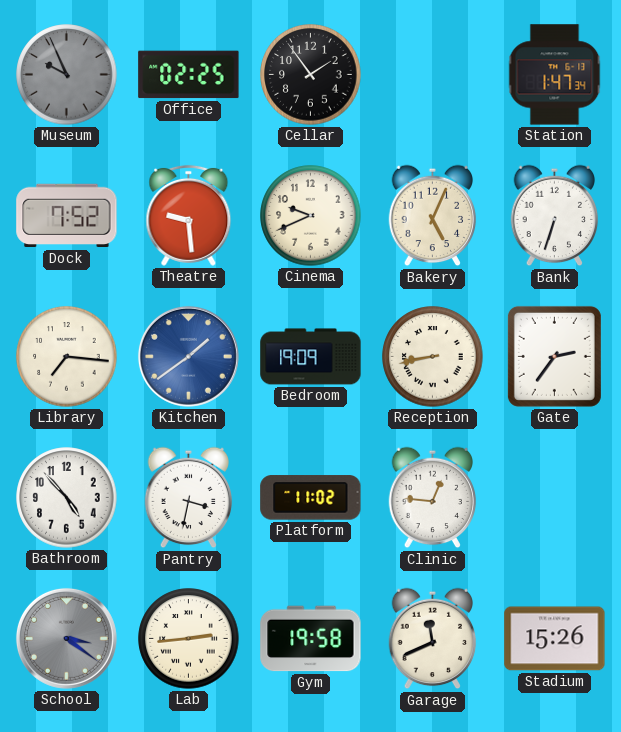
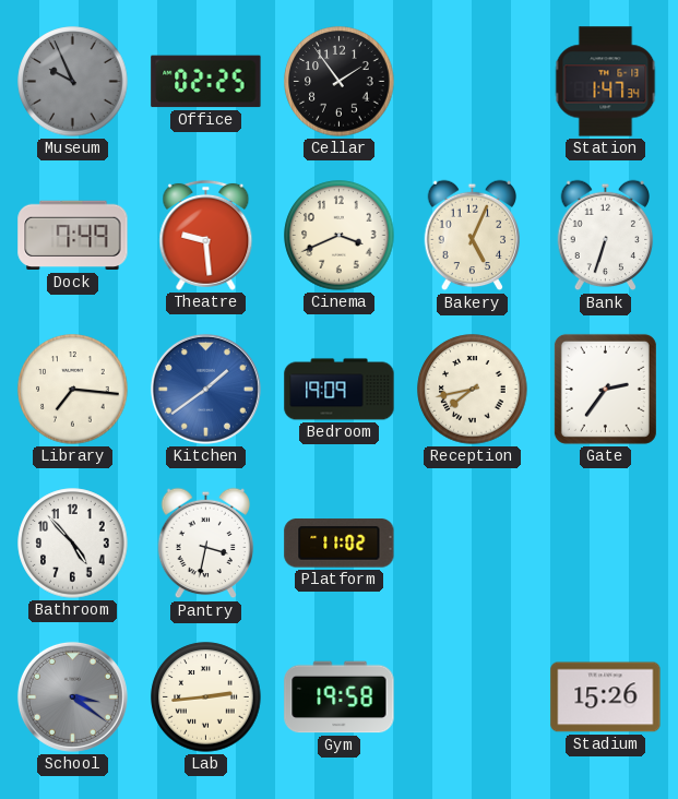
Dock: 7:52 -> 7:49 (73, 236)
Cinema: 9:41 -> 3:41 (340, 236)
Reception: 8:43 -> 7:43 (473, 390)
Clinic: 12:46 -> none (433, 498)
Garage: 11:41 -> none (433, 639)
